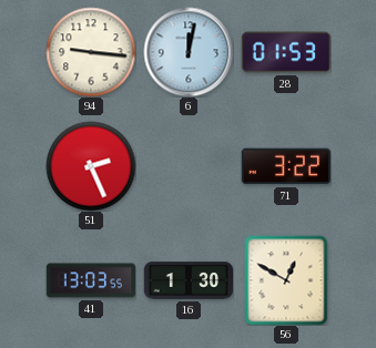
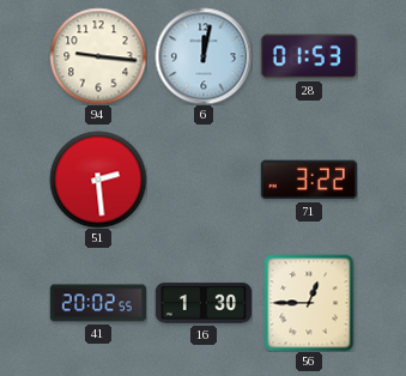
51: 2:26 -> 2:29 (98, 180)
41: 13:03 -> 20:02 (97, 303)
56: 12:50 -> 12:45 (309, 303)
